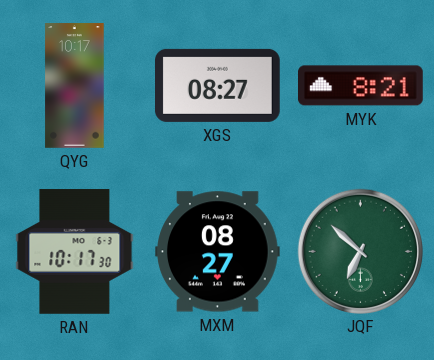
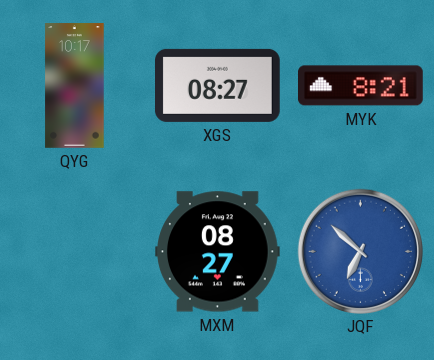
RAN: 10:17 -> none (75, 252)
JQF dial: green -> blue (360, 251)
